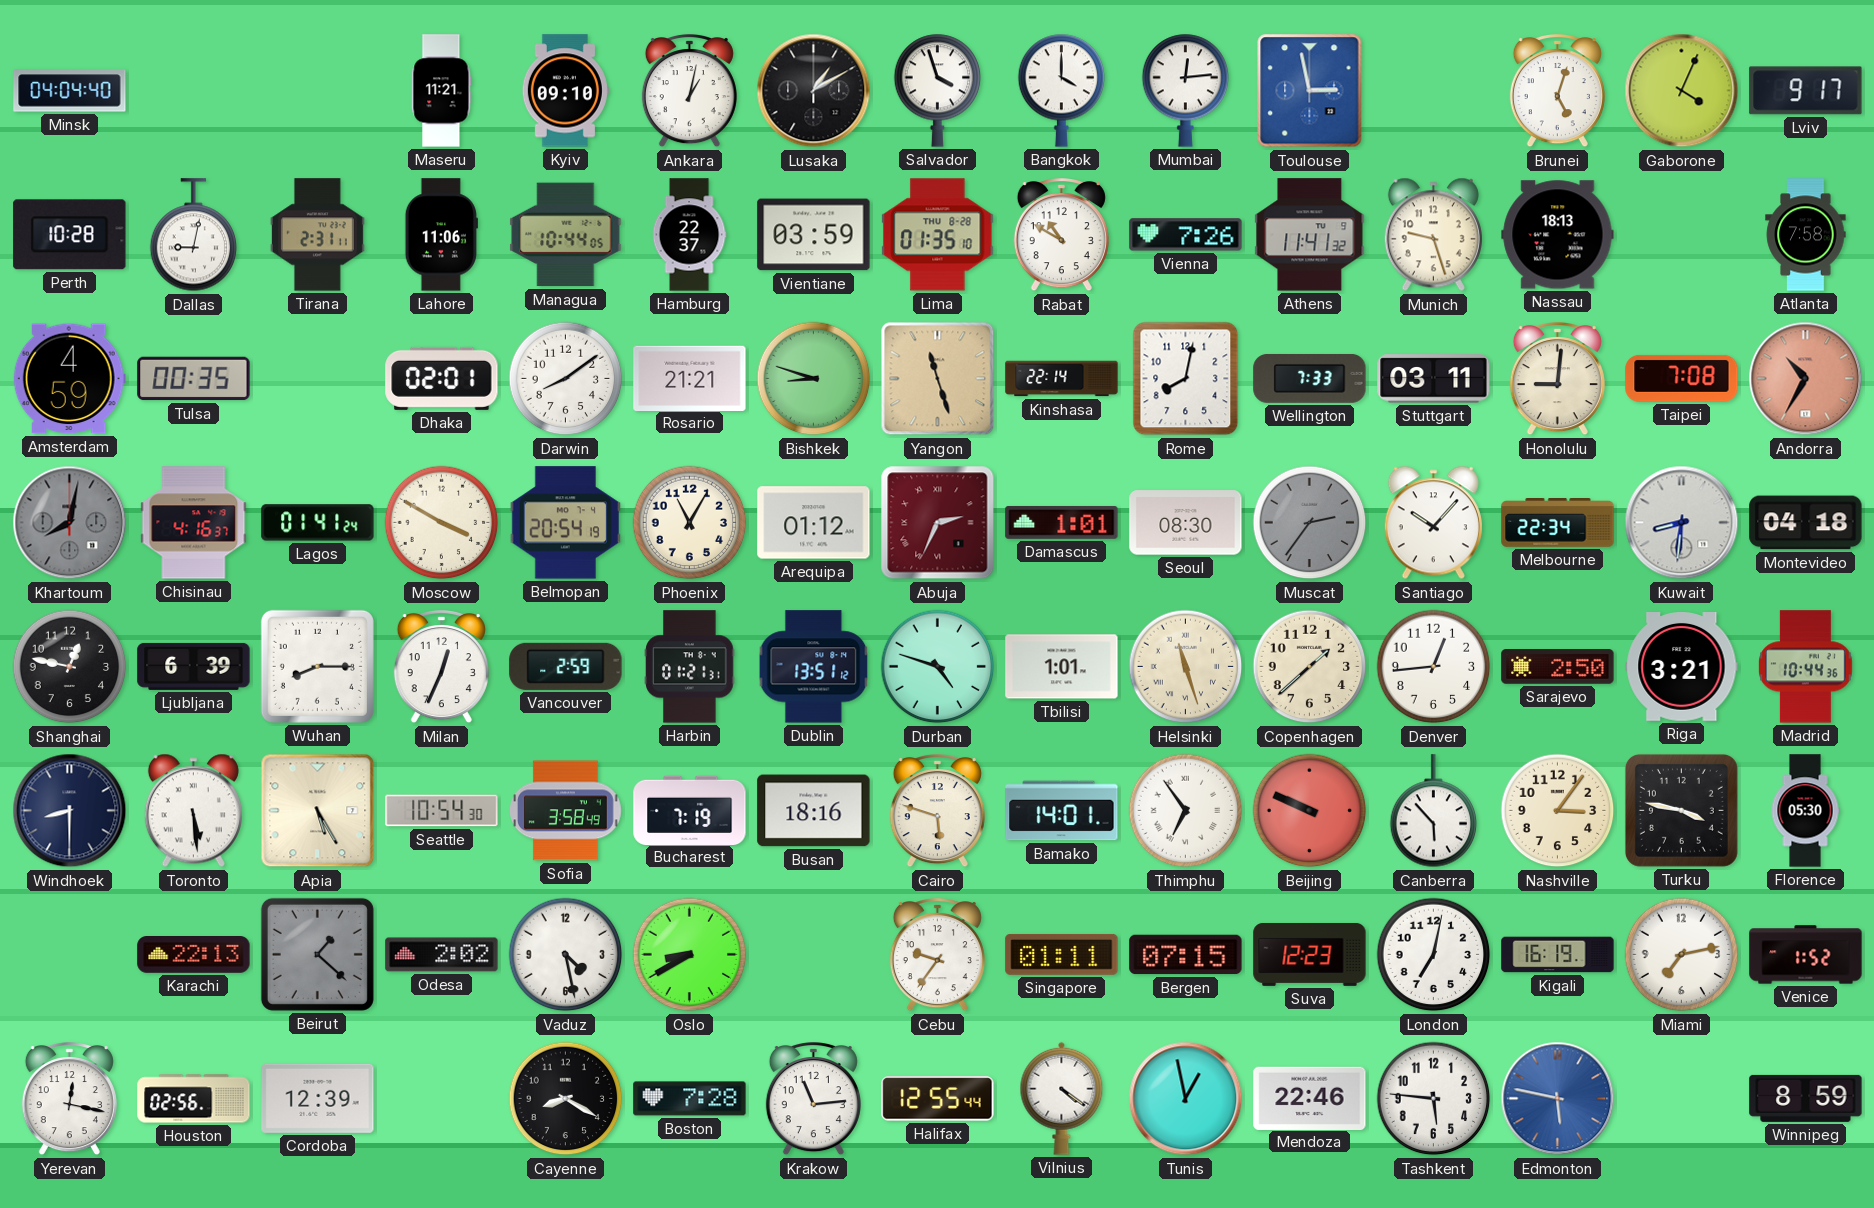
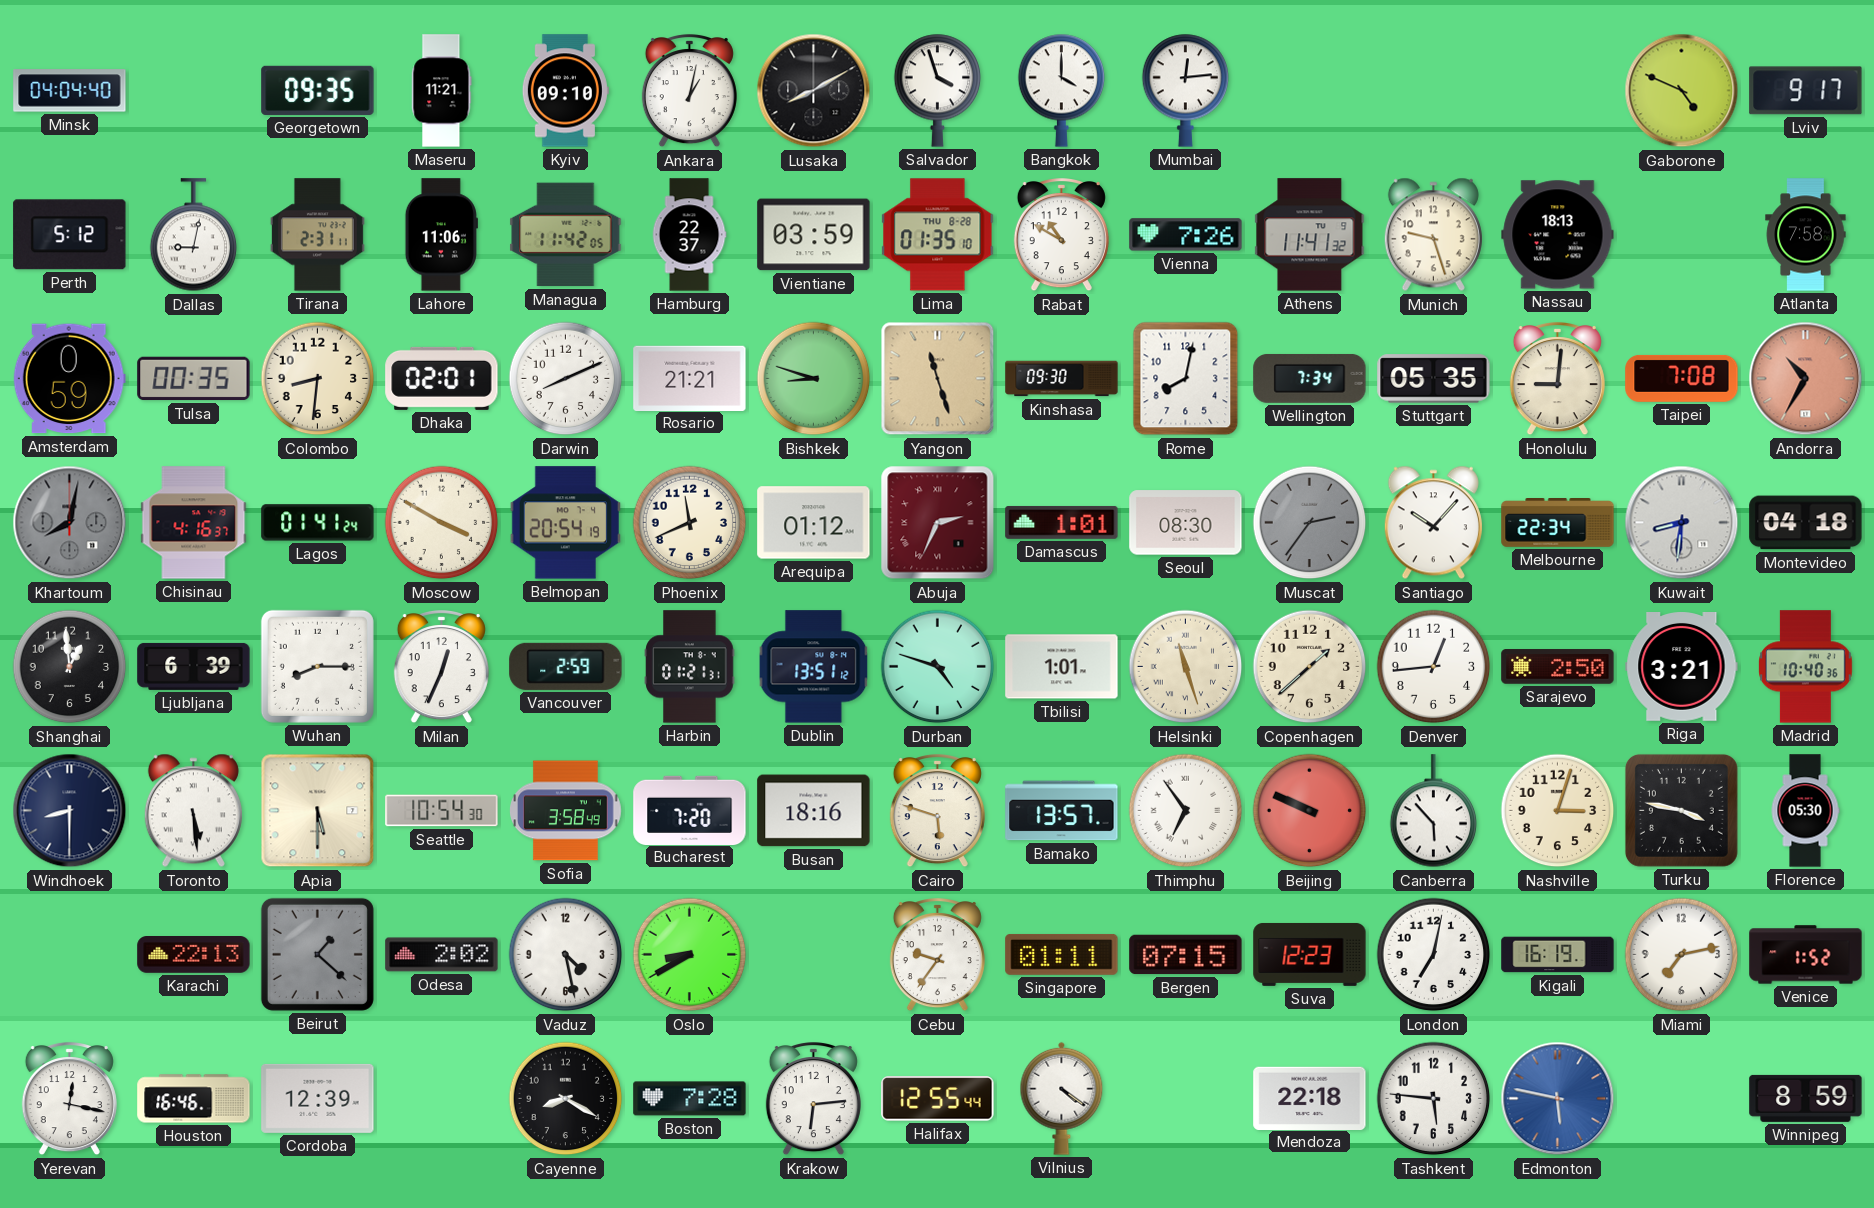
Georgetown: none -> 09:35 (318, 90)
Lusaka: 1:10 -> 8:10 (814, 91)
Toulouse: 2:58 -> none (1310, 91)
Brunei: 5:03 -> none (1557, 92)
Gaborone: 4:04 -> 4:49 (1682, 91)
Perth: 10:28 -> 5:12 (70, 235)
Managua: 10:44 -> 11:42 (566, 235)
Amsterdam: 4:59 -> 0:59 (69, 379)
Colombo: none -> 8:31 (318, 379)
Darwin: 8:09 -> 8:11 (566, 379)
Kinshasa: 22:14 -> 09:30 (1062, 379)
Wellington: 7:33 -> 7:34 (1310, 378)
Stuttgart: 03:11 -> 05:35 (1434, 379)
Phoenix: 11:05 -> 11:41 (690, 523)
Shanghai: 12:47 -> 12:59 (70, 667)
Madrid: 10:44 -> 10:40 (1806, 667)
Apia: 5:25 -> 5:30 (318, 811)
Bucharest: 7:19 -> 7:20 (690, 810)
Bamako: 14:01 -> 13:57 (1062, 811)
Nashville: 3:06 -> 3:03 (1558, 811)
Houston: 02:56 -> 16:46 (194, 1099)
Krakow: 11:14 -> 6:14 (813, 1100)
Tunis: 12:58 -> none (1186, 1099)
Mendoza: 22:46 -> 22:18 (1310, 1098)
